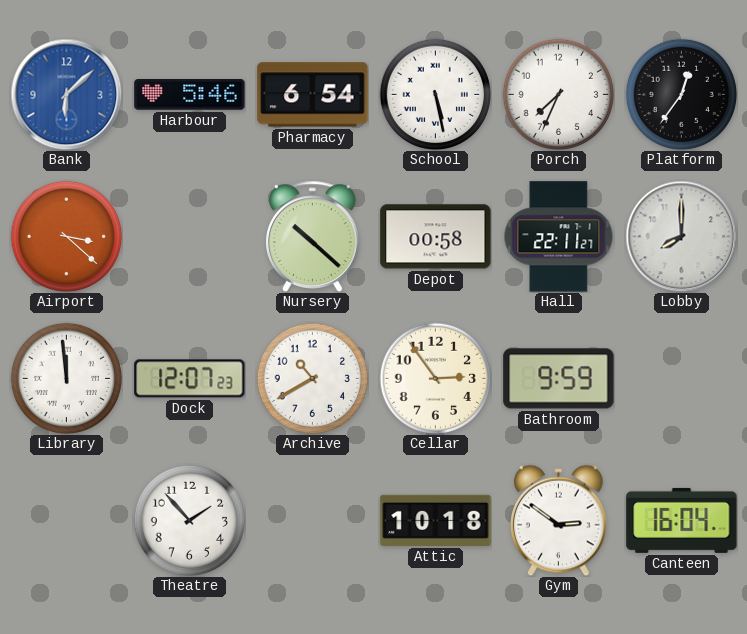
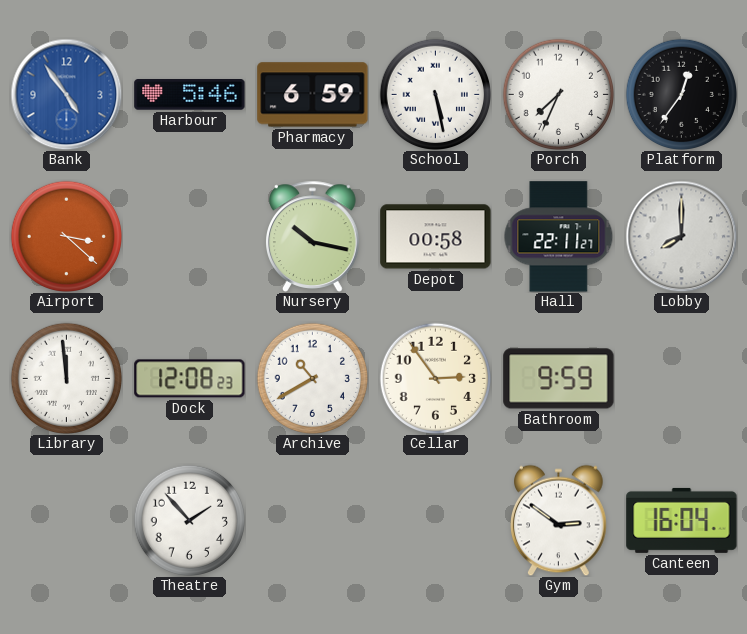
Bank: 6:08 -> 4:54 (66, 94)
Pharmacy: 6:54 -> 6:59 (313, 95)
Nursery: 10:22 -> 10:17 (313, 236)
Dock: 12:07 -> 12:08 (190, 379)
Attic: 10:18 -> none (436, 520)
